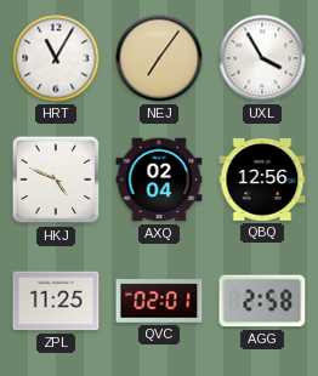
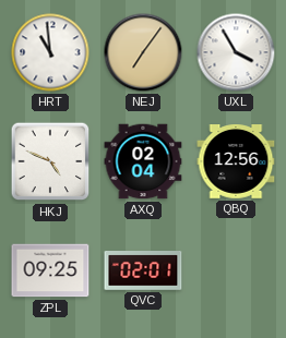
HRT: 11:05 -> 10:59 (50, 52)
ZPL: 11:25 -> 09:25 (50, 270)
AGG: 2:58 -> none (262, 301)
